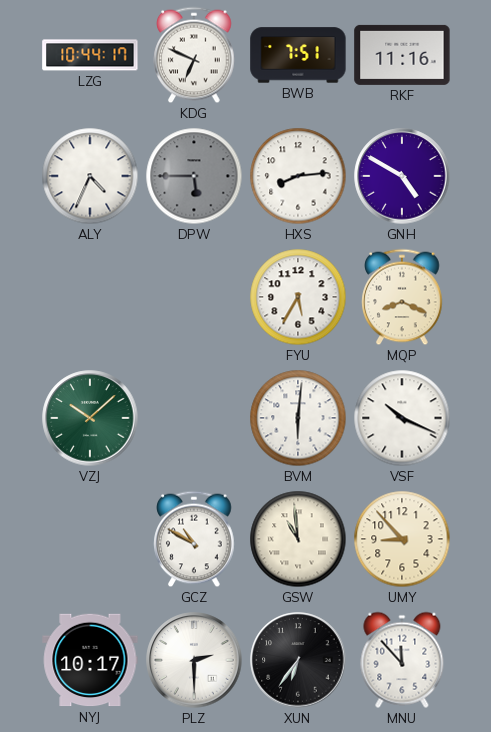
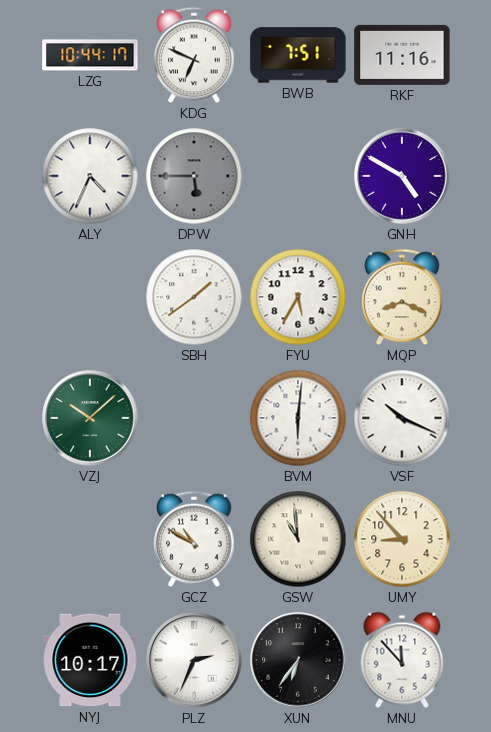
HXS: 8:14 -> none (298, 176)
SBH: none -> 1:39 (194, 297)
PLZ: 2:30 -> 2:34 (194, 660)
